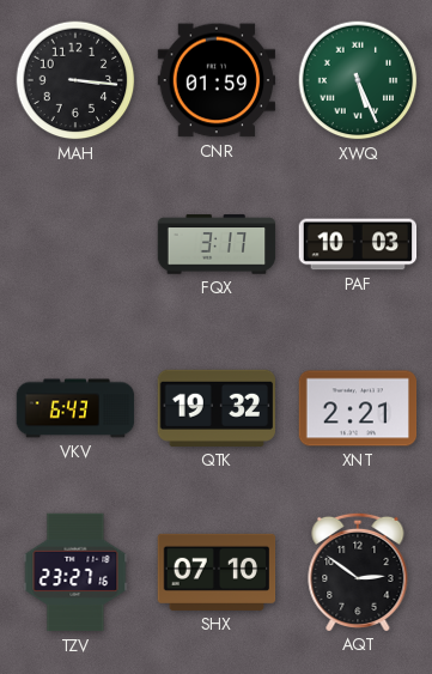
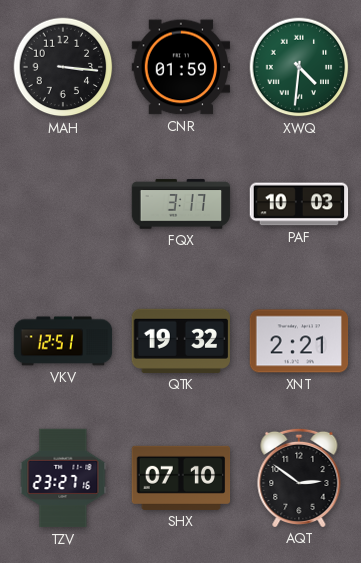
XWQ: 5:26 -> 4:31 (299, 67)
VKV: 6:43 -> 12:51 (63, 341)
